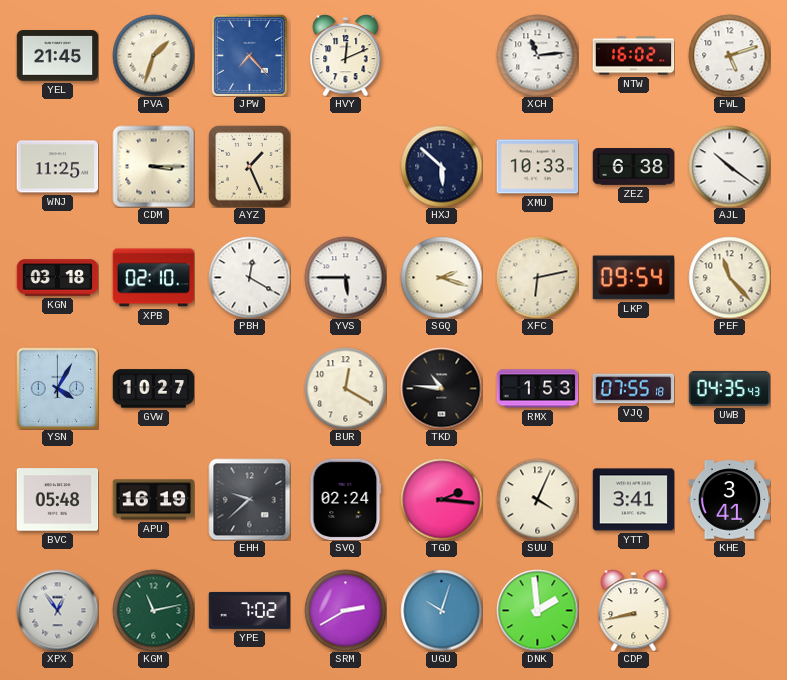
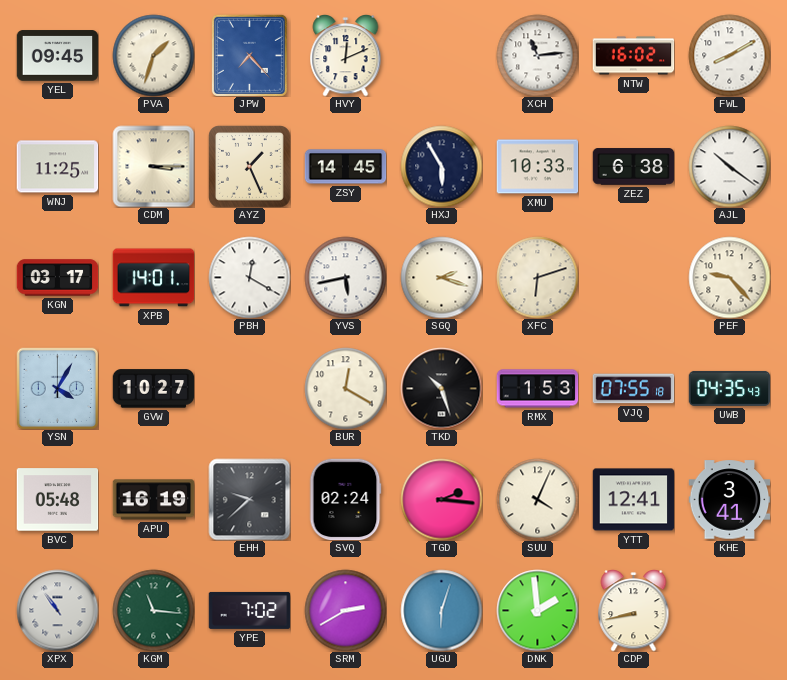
YEL: 21:45 -> 09:45 (57, 56)
FWL: 5:12 -> 8:10 (729, 55)
ZSY: none -> 14:45 (345, 167)
HXJ: 5:52 -> 5:55 (441, 166)
KGN: 03:18 -> 03:17 (57, 278)
XPB: 02:10 -> 14:01 (153, 278)
YVS: 5:45 -> 5:43 (345, 277)
XFC: 6:13 -> 6:12 (537, 277)
LKP: 09:54 -> none (633, 278)
PEF: 11:23 -> 9:23 (729, 277)
TKD: 10:46 -> 10:27 (441, 388)
YTT: 3:41 -> 12:41 (633, 500)
XPX: 12:54 -> 10:54 (57, 610)
KGM: 11:13 -> 11:16 (153, 610)
UGU: 10:03 -> 6:03 (441, 610)
